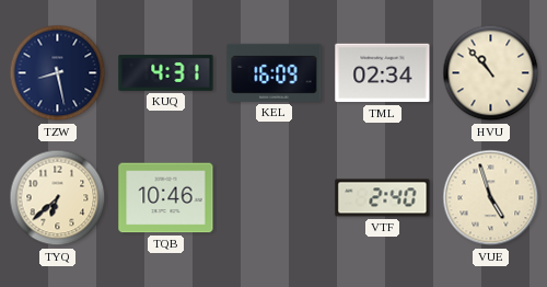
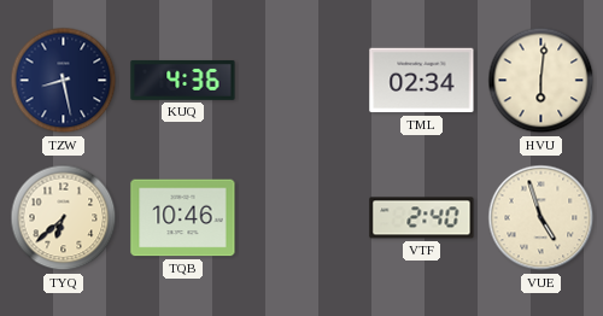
KUQ: 4:31 -> 4:36 (183, 80)
KEL: 16:09 -> none (275, 72)
HVU: 10:53 -> 6:01 (541, 81)
